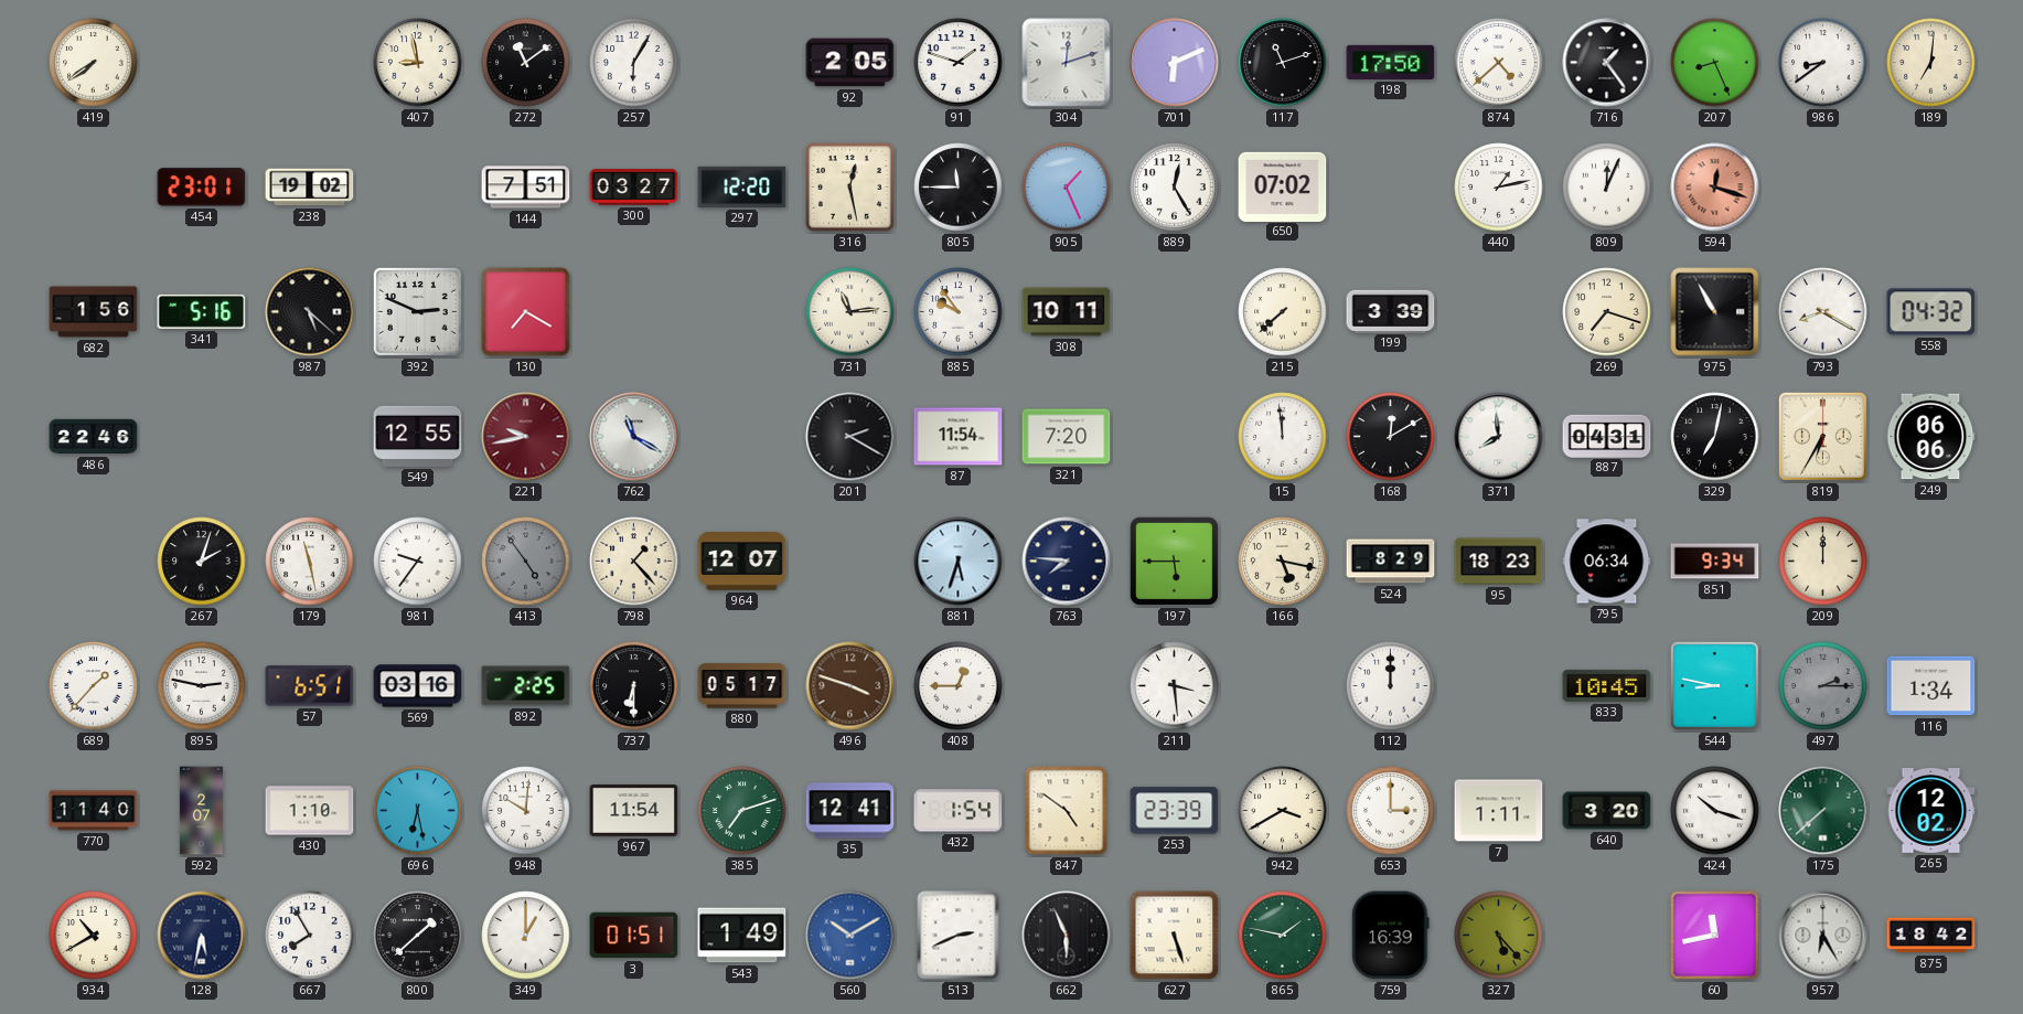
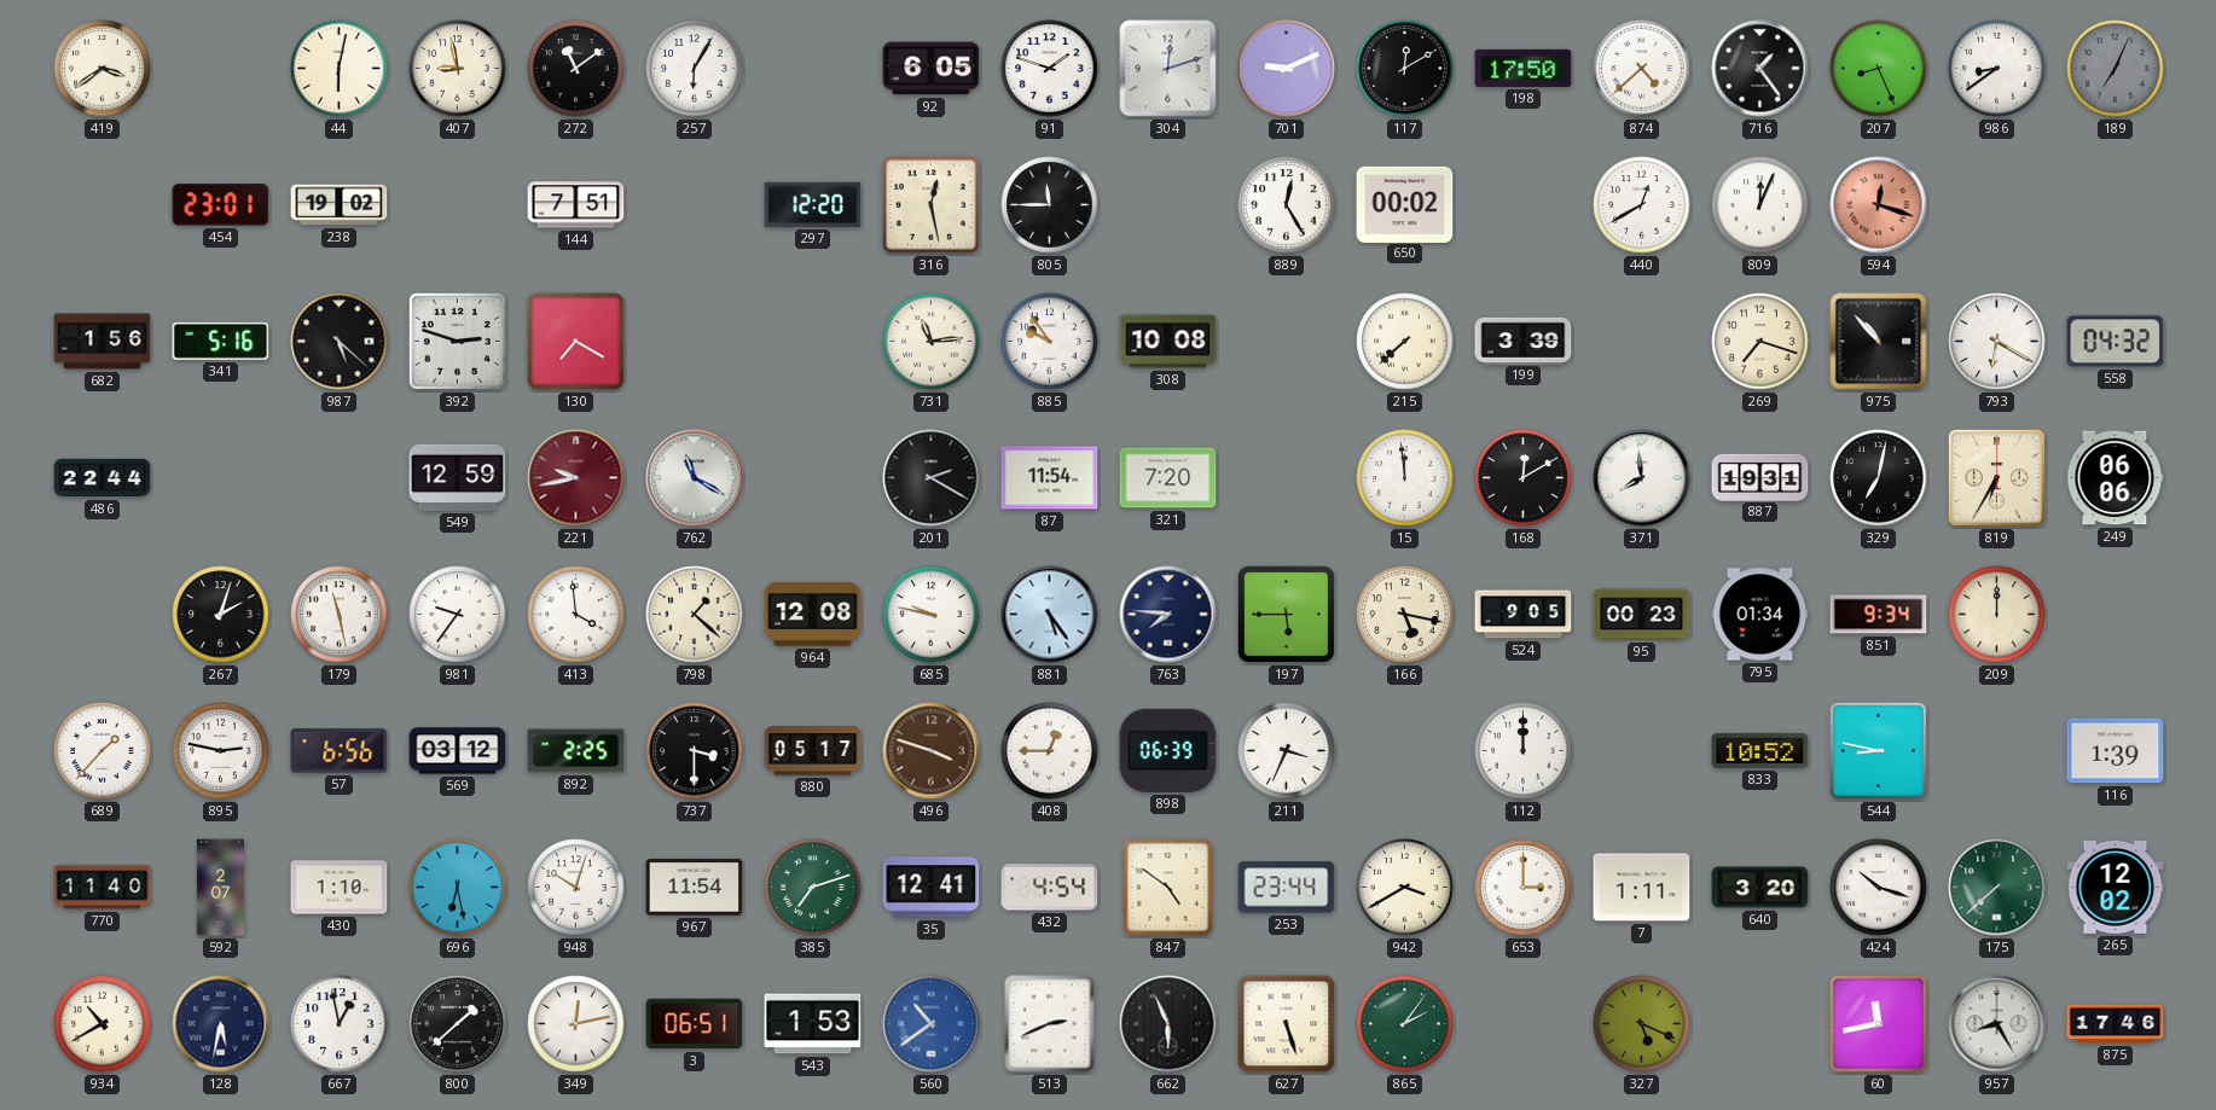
419: 7:39 -> 3:39 (103, 69)
44: none -> 6:02 (340, 69)
92: 2:05 -> 6:05 (932, 69)
701: 6:11 -> 9:11 (1287, 69)
117: 11:12 -> 12:10 (1405, 69)
189: 7:01 -> 7:04 (2116, 69)
189 dial: cream -> grey (2116, 69)
300: 03:27 -> none (634, 188)
905: 1:26 -> none (1067, 188)
650: 07:02 -> 00:02 (1405, 204)
440: 1:13 -> 12:40 (1642, 205)
392: 2:49 -> 2:48 (457, 341)
308: 10:11 -> 10:08 (1168, 342)
975: 10:55 -> 10:53 (1879, 342)
793: 8:20 -> 6:20 (1997, 342)
486: 22:46 -> 22:44 (103, 478)
549: 12:55 -> 12:59 (458, 477)
887: 04:31 -> 19:31 (1760, 477)
413: 4:54 -> 3:59 (576, 615)
413 dial: grey -> white (576, 615)
798: 1:23 -> 1:22 (695, 615)
964: 12:07 -> 12:08 (813, 615)
685: none -> 9:47 (932, 615)
881: 5:33 -> 5:24 (1050, 615)
524: 8:29 -> 9:05 (1524, 615)
95: 18:23 -> 00:23 (1642, 615)
795: 06:34 -> 01:34 (1760, 615)
57: 6:51 -> 6:56 (340, 751)
569: 03:16 -> 03:12 (458, 751)
737: 6:30 -> 3:30 (695, 751)
898: none -> 06:39 (1168, 750)
211: 3:29 -> 3:34 (1287, 751)
833: 10:45 -> 10:52 (1760, 750)
497: 2:15 -> none (1823, 686)
116: 1:34 -> 1:39 (2116, 751)
948: 10:01 -> 10:03 (576, 888)
432: 1:54 -> 4:54 (1050, 888)
253: 23:39 -> 23:44 (1287, 888)
667: 7:55 -> 12:58 (340, 1024)
349: 1:00 -> 12:13 (576, 1024)
3: 01:51 -> 06:51 (695, 1024)
543: 1:49 -> 1:53 (813, 1024)
560: 10:10 -> 10:39 (932, 1024)
865: 1:47 -> 2:06 (1405, 1024)
759: 16:39 -> none (1391, 936)
327: 5:23 -> 5:19 (1642, 1024)
957: 6:25 -> 8:25 (1997, 1024)
875: 18:42 -> 17:46 (2116, 1024)
